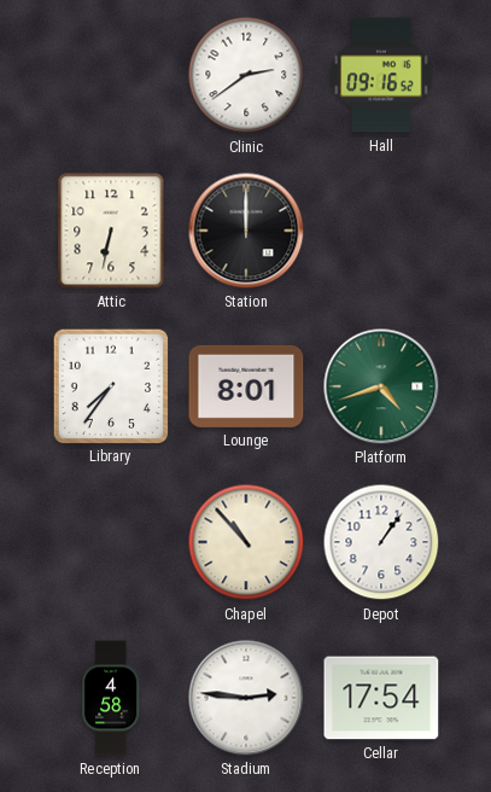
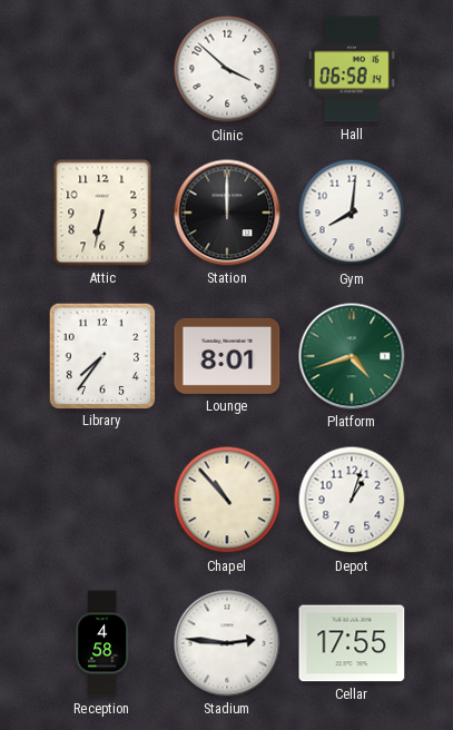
Clinic: 2:39 -> 3:52 (227, 69)
Hall: 09:16 -> 06:58 (352, 69)
Gym: none -> 8:01 (352, 213)
Depot: 1:06 -> 1:03 (352, 500)
Cellar: 17:54 -> 17:55 (352, 643)
